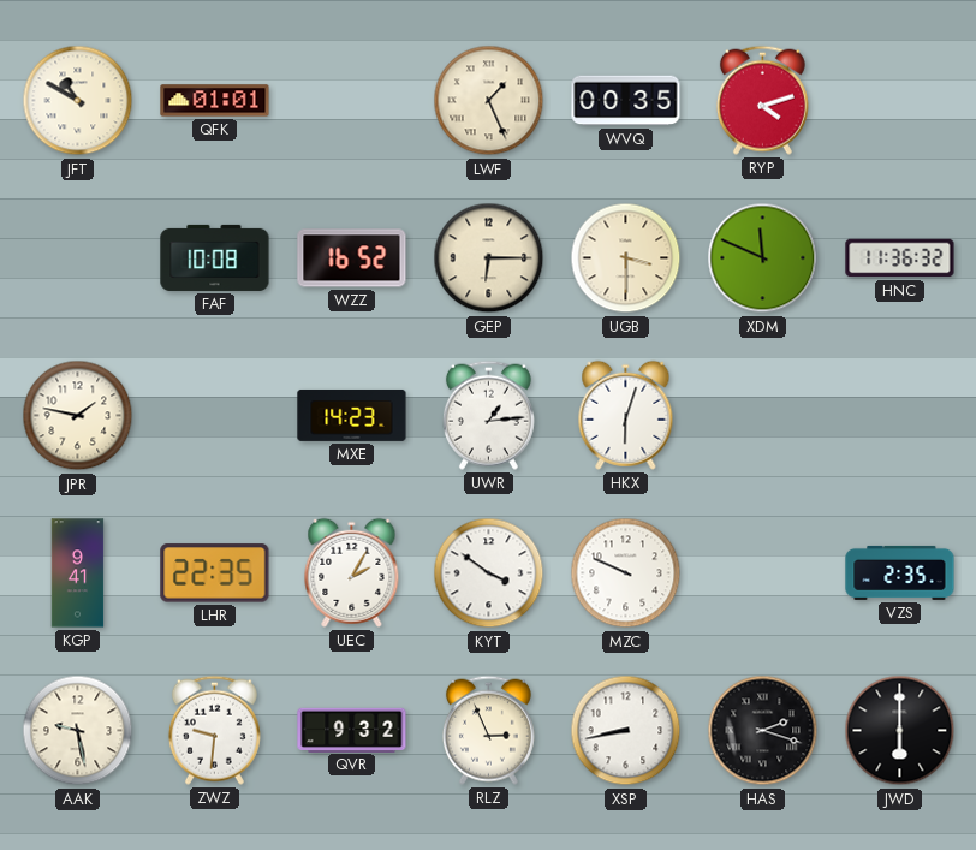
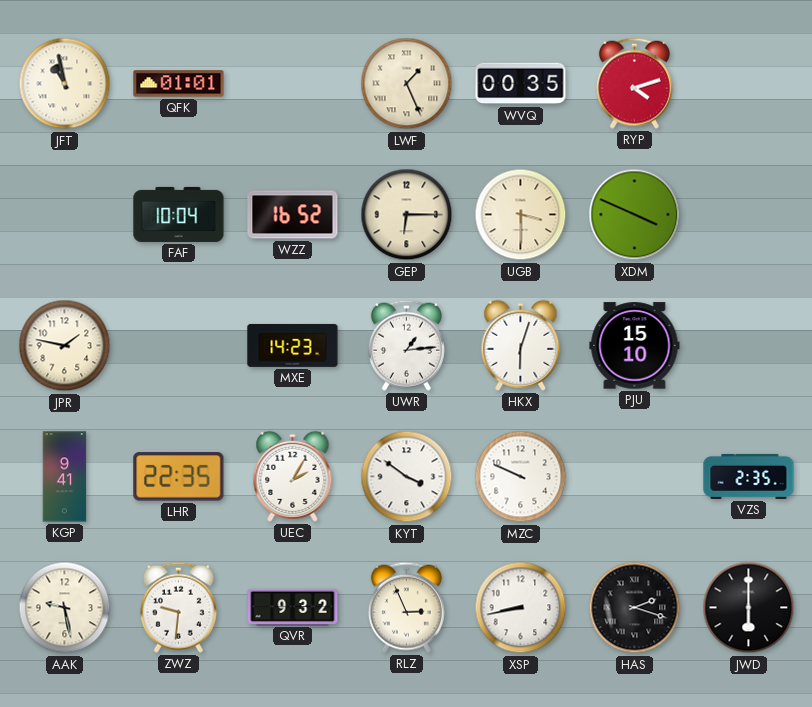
JFT: 10:50 -> 10:58 (65, 84)
FAF: 10:08 -> 10:04 (179, 214)
XDM: 11:49 -> 3:49 (635, 215)
HNC: 11:36 -> none (900, 258)
PJU: none -> 15:10 (635, 346)
